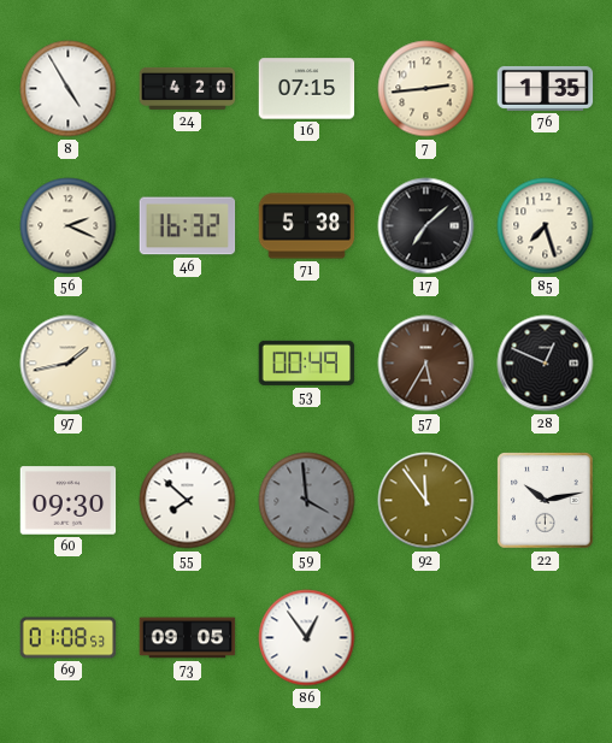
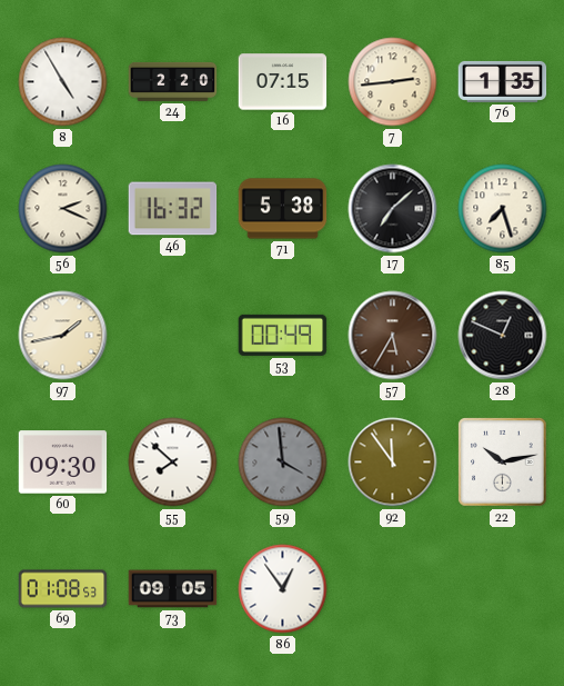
24: 4:20 -> 2:20 (173, 81)
